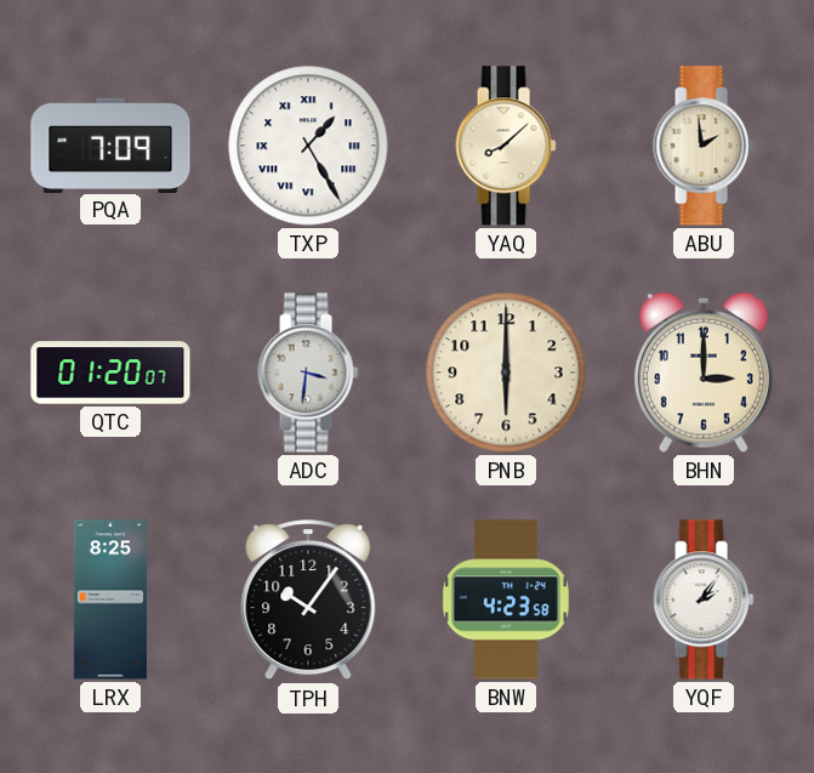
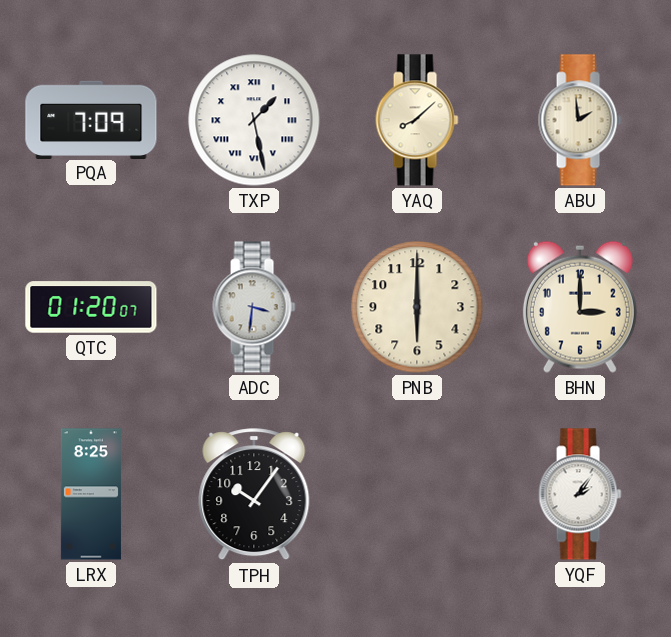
TXP: 1:25 -> 1:28 (254, 120)
BNW: 4:23 -> none (506, 599)
